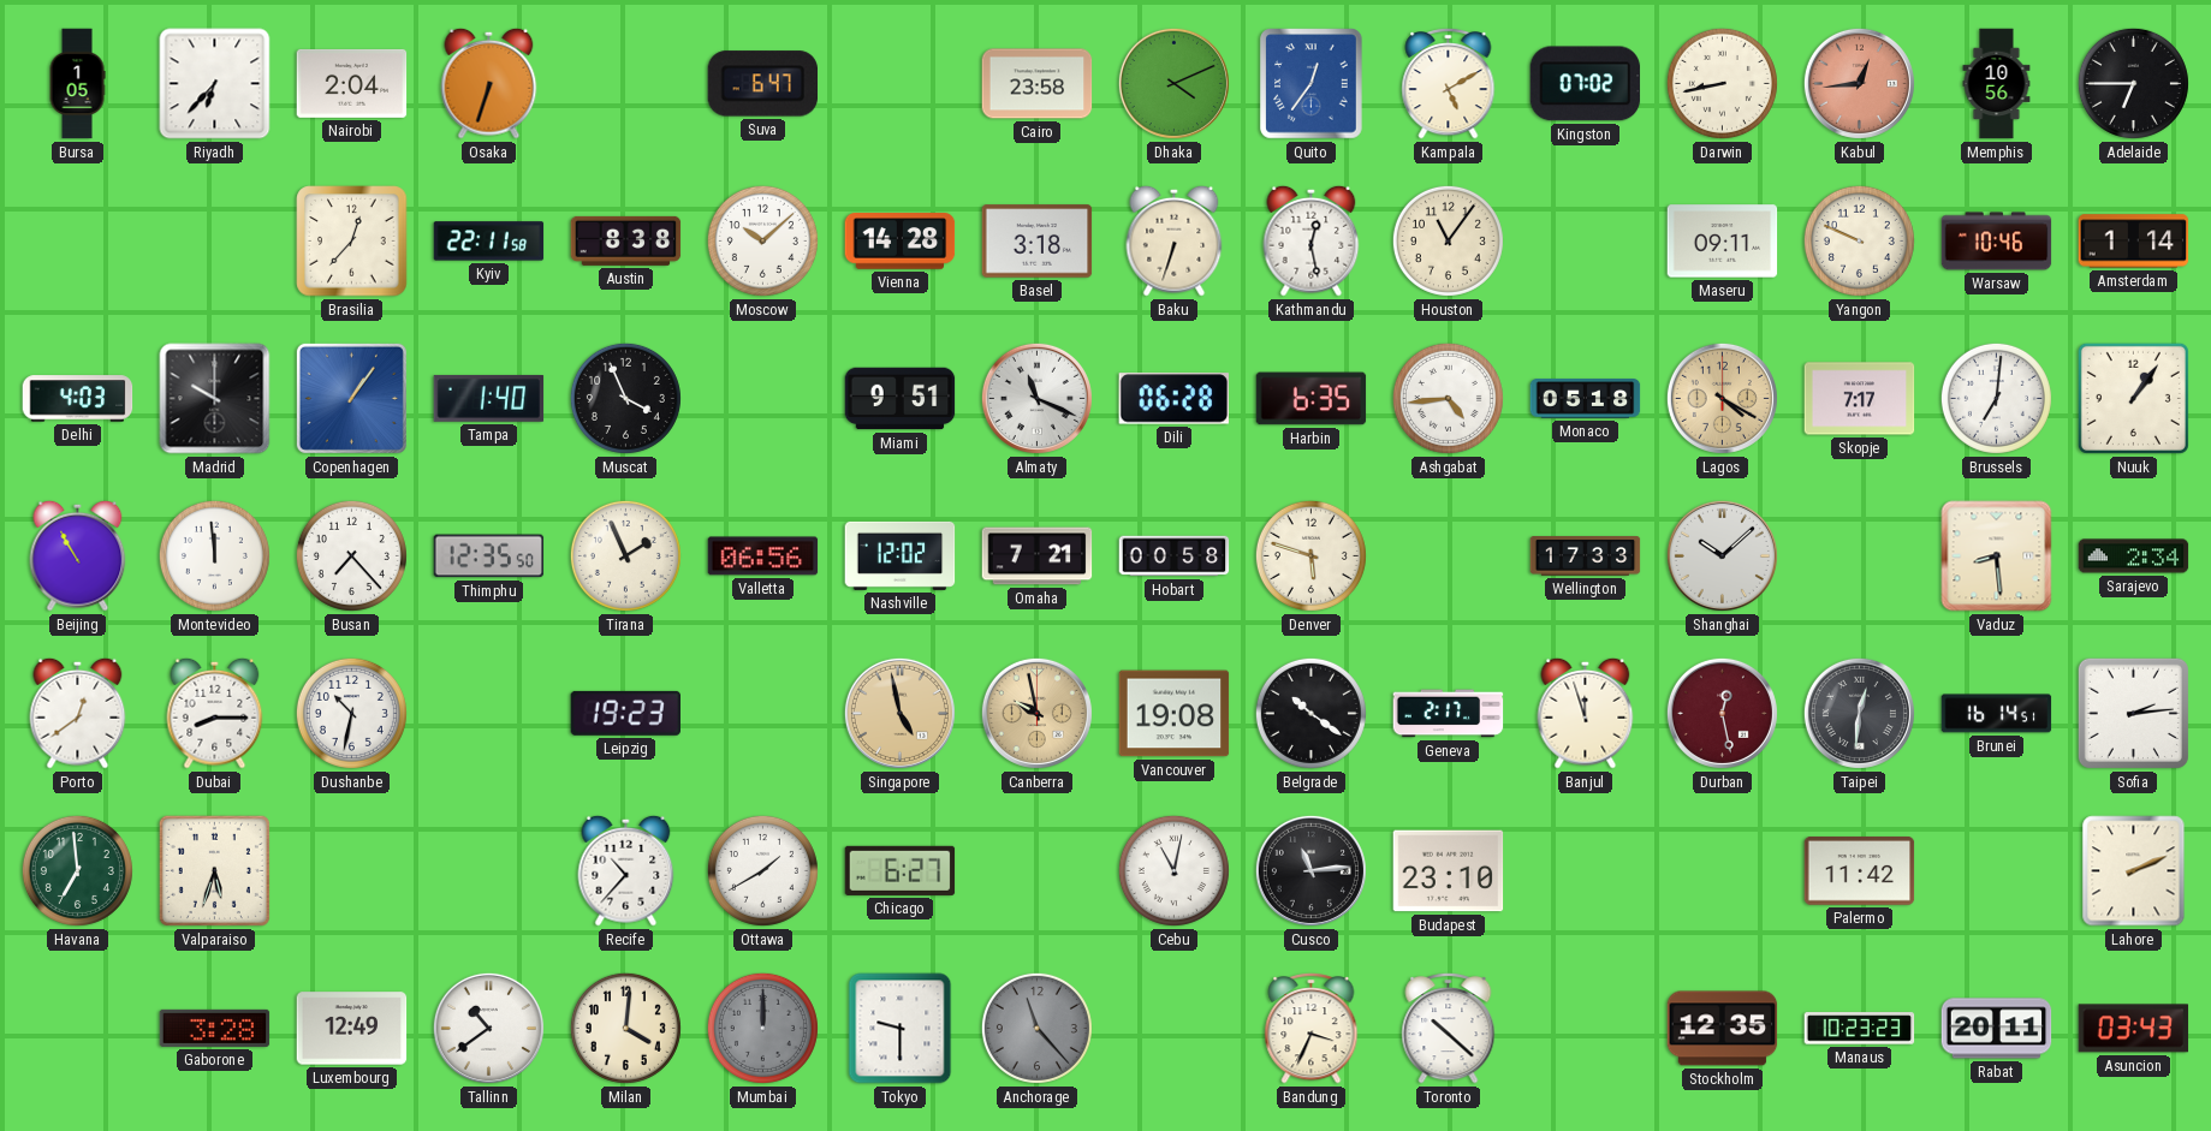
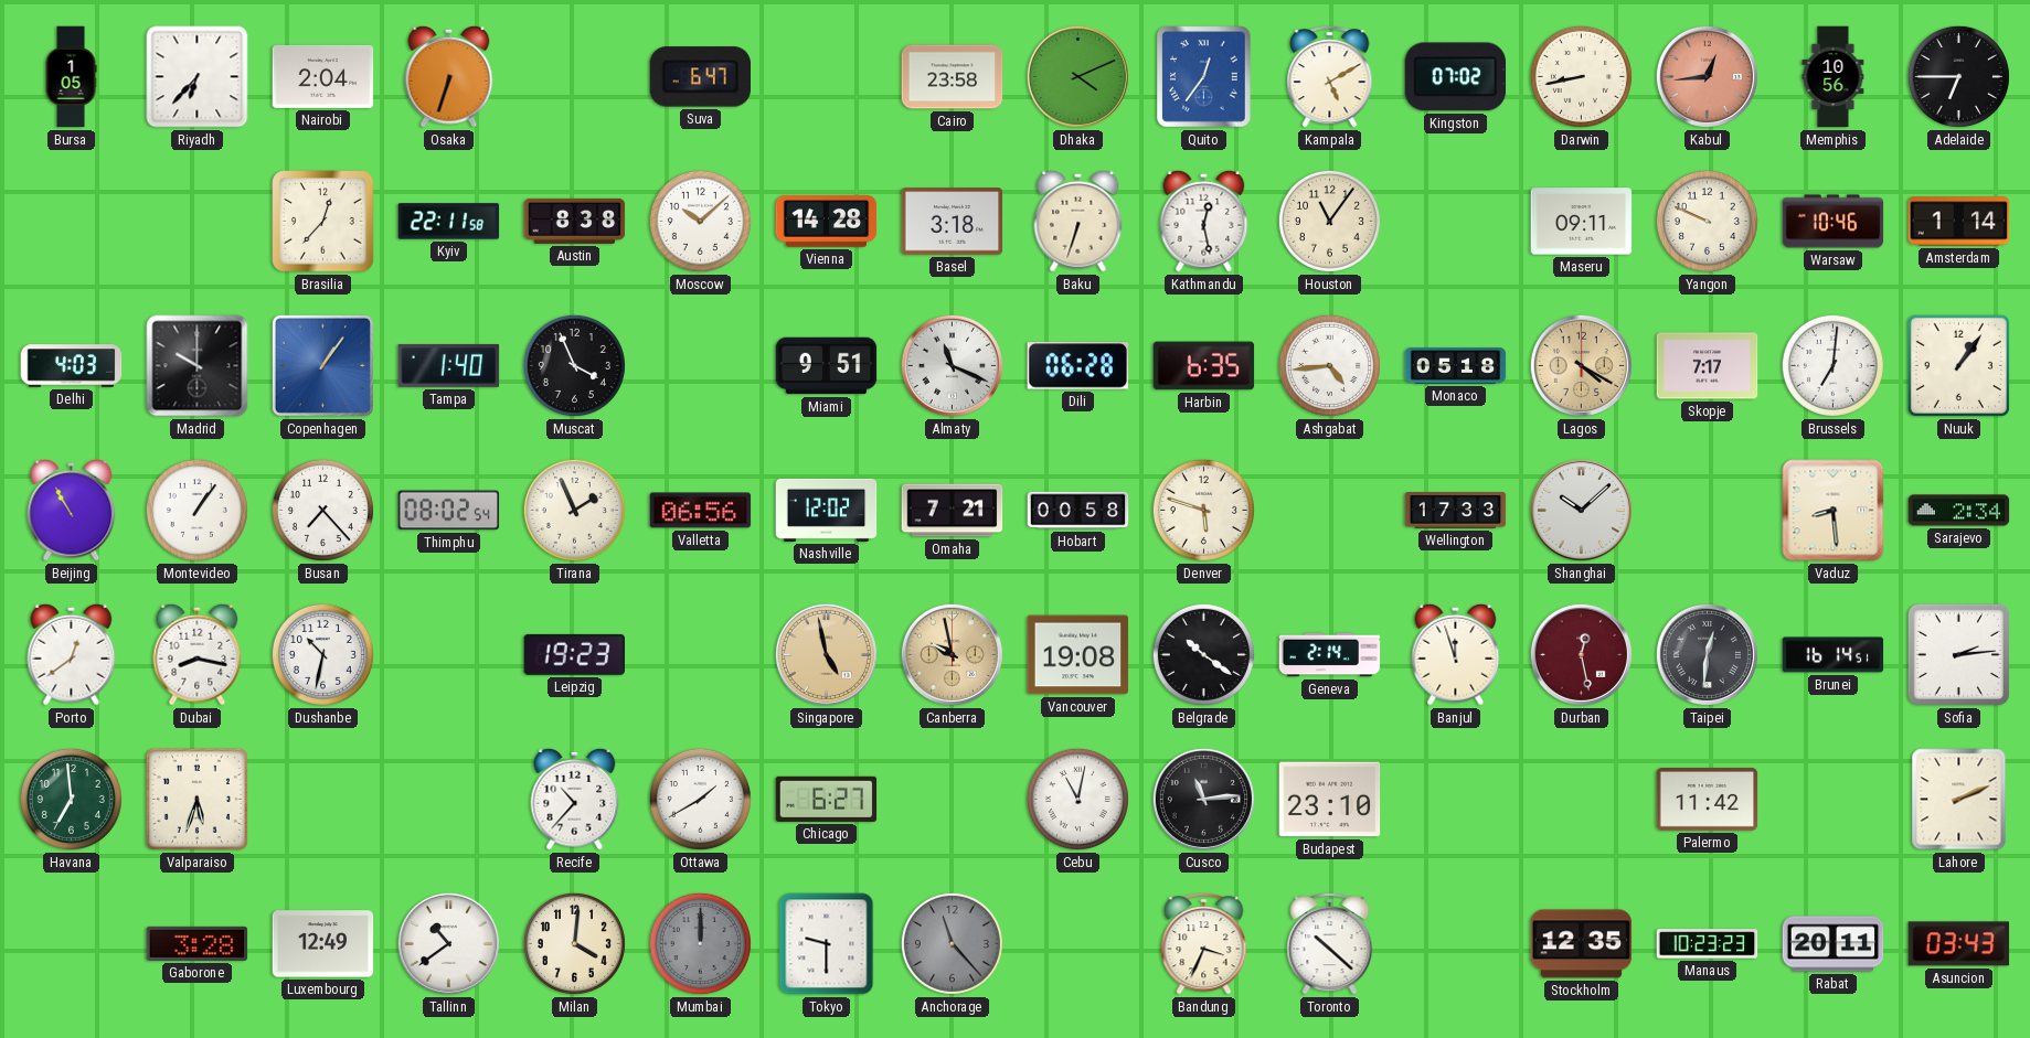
Montevideo: 11:59 -> 1:06 (196, 510)
Thimphu: 12:35 -> 08:02 (449, 511)
Dubai: 8:15 -> 8:17 (198, 654)
Geneva: 2:17 -> 2:14 (1330, 655)
